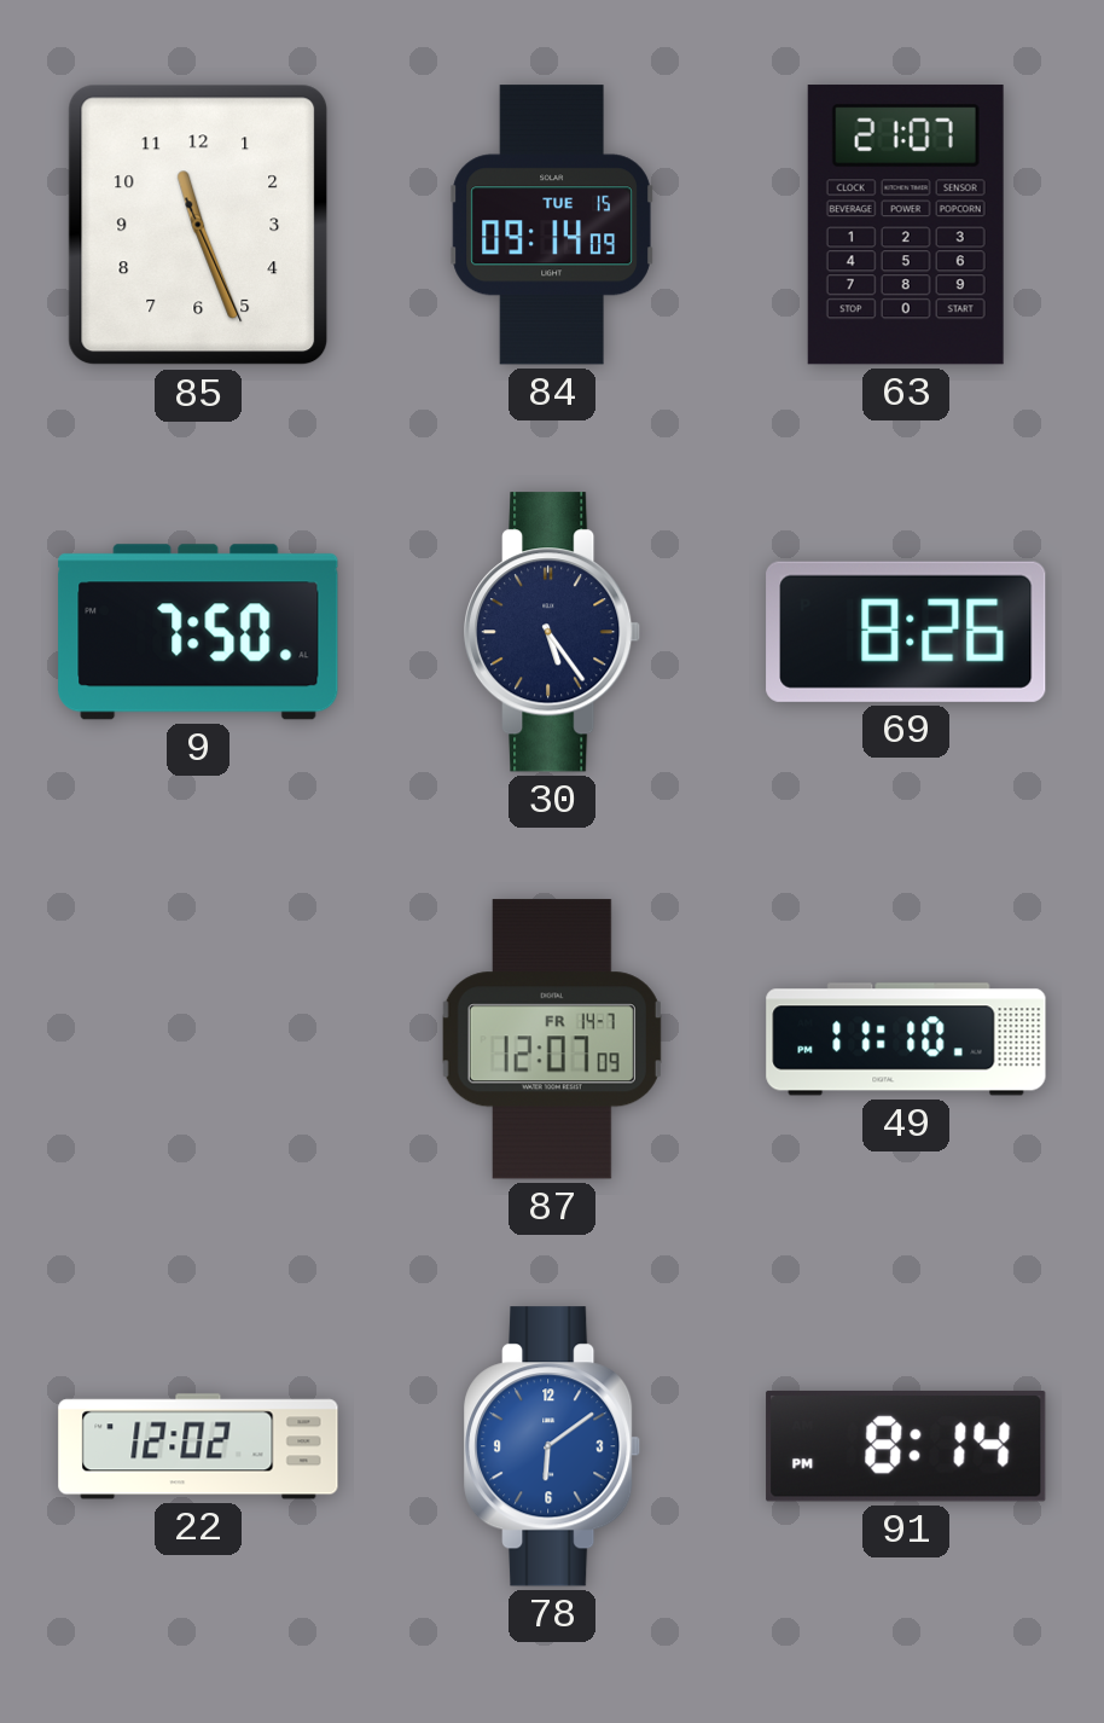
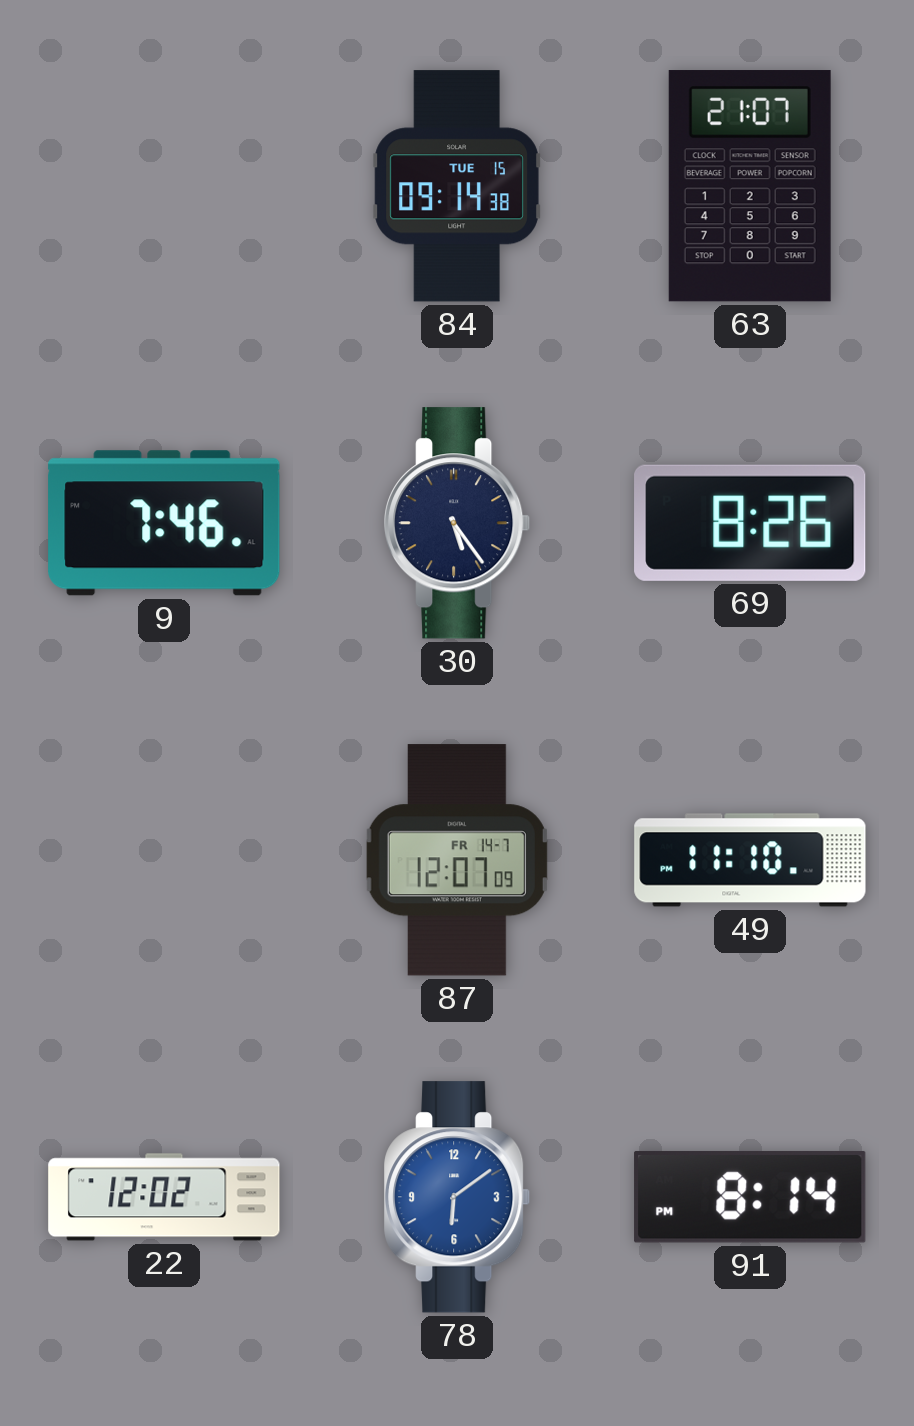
85: 11:26 -> none (198, 225)
84: 09:14:09 -> 09:14:38 (457, 186)
9: 7:50 -> 7:46 (164, 523)
